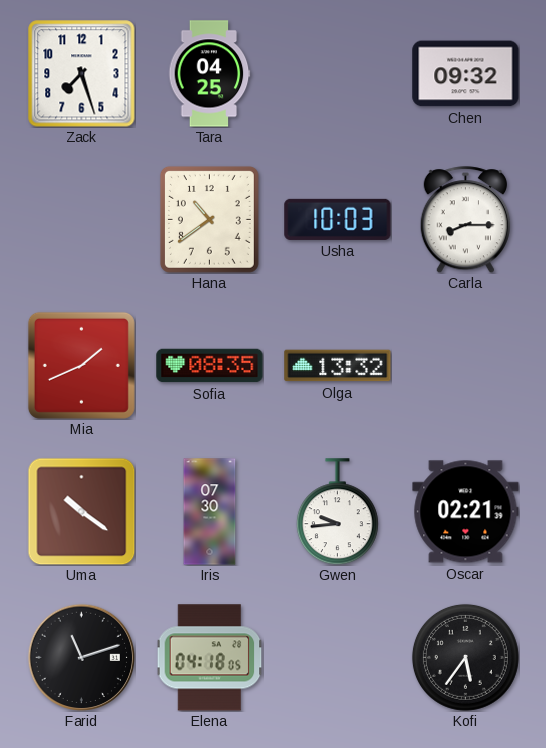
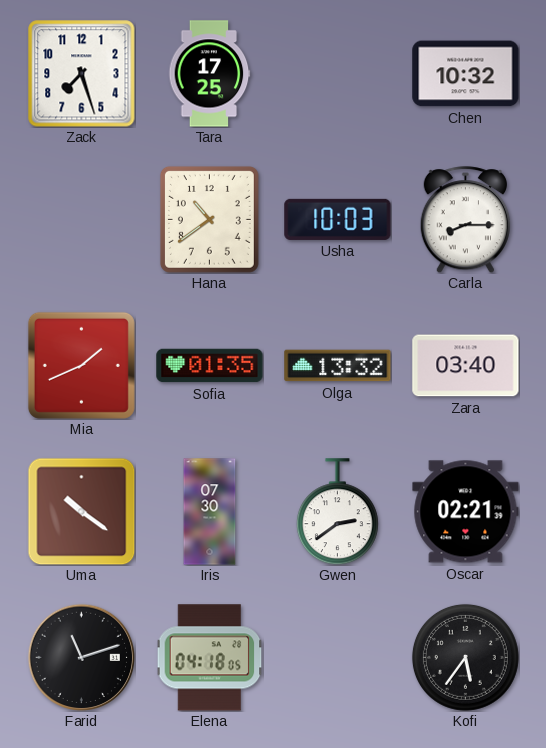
Tara: 04:25 -> 17:25 (210, 74)
Chen: 09:32 -> 10:32 (466, 74)
Sofia: 08:35 -> 01:35 (210, 366)
Zara: none -> 03:40 (466, 366)
Gwen: 9:44 -> 2:39 (337, 512)
